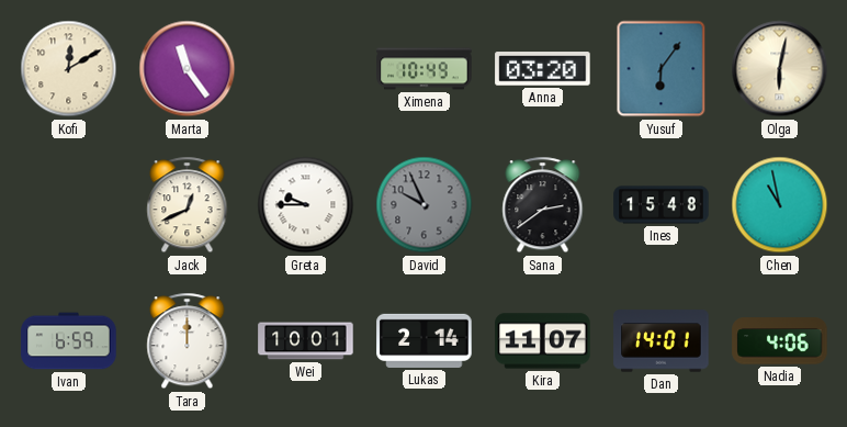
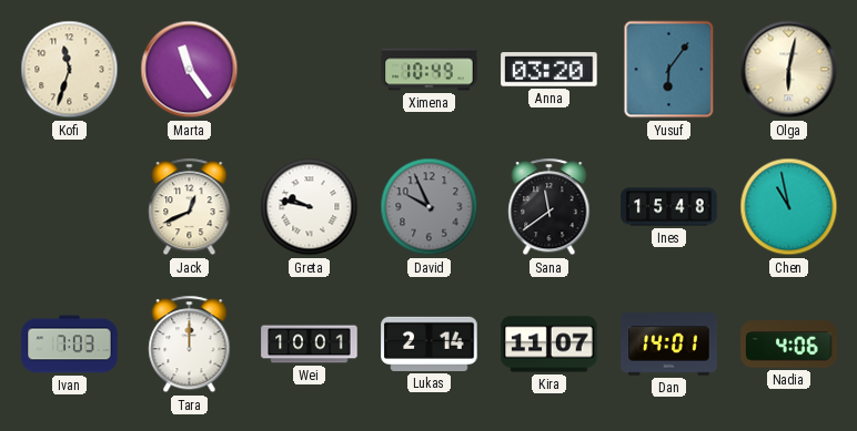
Kofi: 12:10 -> 11:33 (70, 70)
Greta: 9:45 -> 9:47 (310, 207)
Sana: 2:39 -> 11:39 (550, 207)
Ivan: 6:59 -> 7:03 (70, 345)
